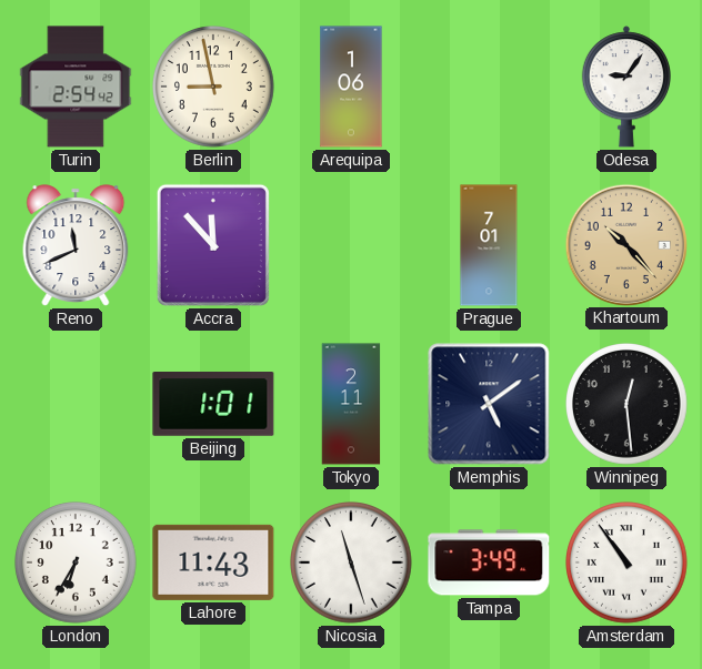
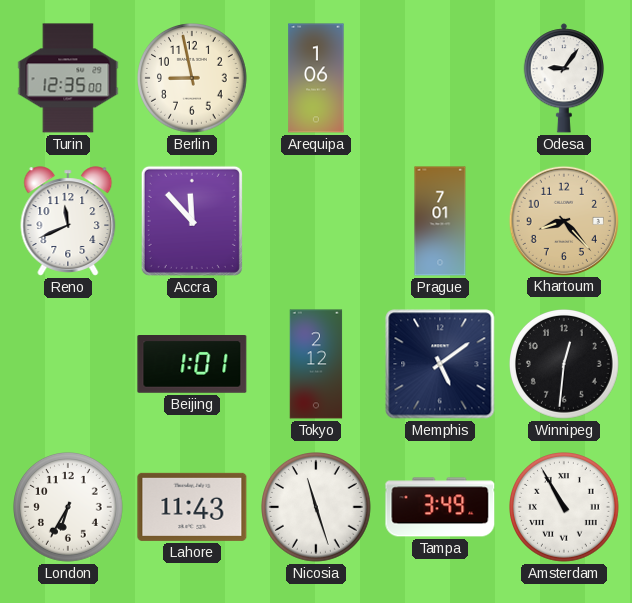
Turin: 2:54 -> 12:35 (68, 78)
Khartoum: 10:23 -> 8:23 (563, 220)
Tokyo: 2:11 -> 2:12 (316, 364)
Winnipeg: 12:29 -> 12:31 (565, 365)
Amsterdam: 10:54 -> 10:55 (565, 508)
